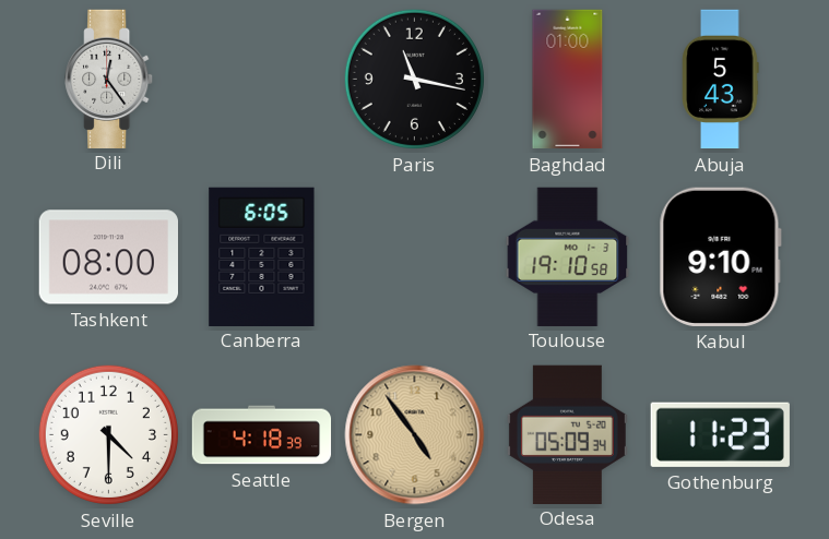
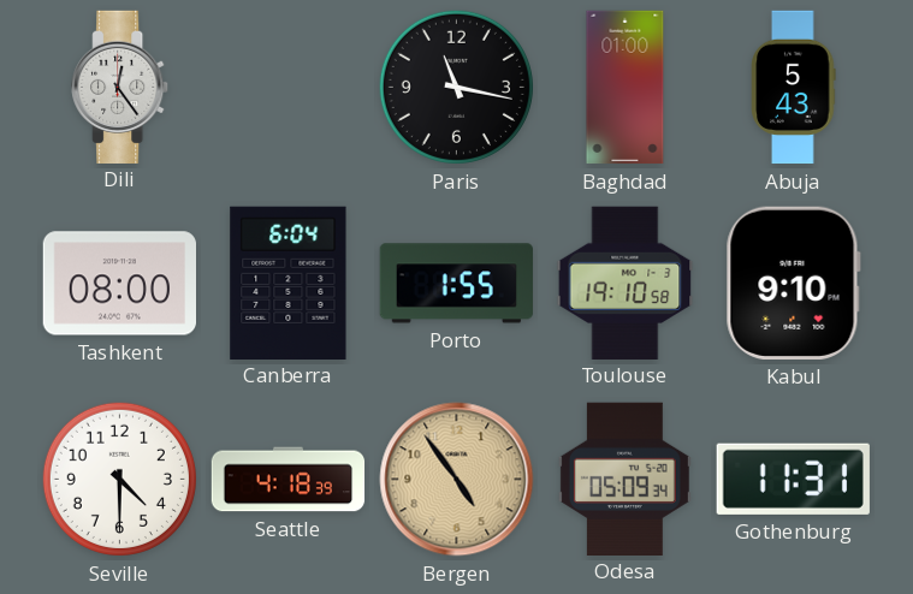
Canberra: 6:05 -> 6:04 (289, 283)
Porto: none -> 1:55 (456, 284)
Gothenburg: 11:23 -> 11:31 (793, 479)
